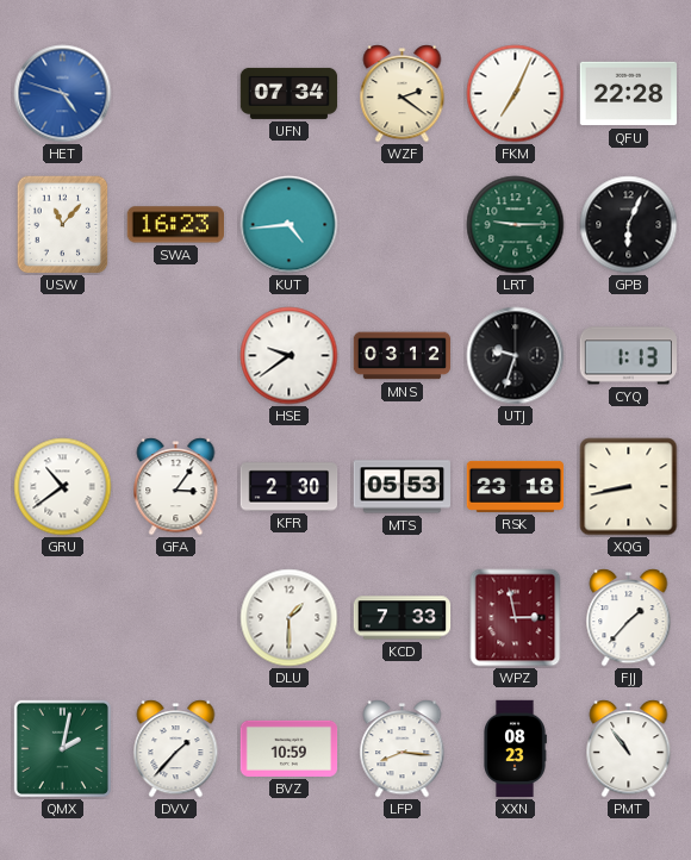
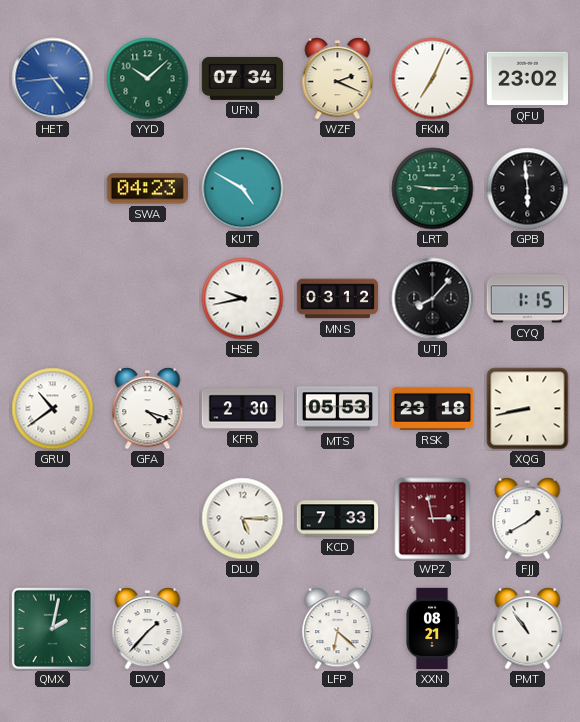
HET: 4:48 -> 4:44 (53, 79)
YYD: none -> 10:08 (148, 79)
WZF: 2:21 -> 2:19 (338, 79)
QFU: 22:28 -> 23:02 (527, 79)
USW: 11:07 -> none (63, 225)
SWA: 16:23 -> 04:23 (147, 189)
KUT: 4:44 -> 4:50 (243, 189)
GPB: 6:04 -> 5:59 (528, 189)
HSE: 9:39 -> 9:43 (243, 299)
UTJ: 9:33 -> 8:07 (433, 299)
CYQ: 1:13 -> 1:15 (527, 299)
GFA: 3:06 -> 4:18 (148, 409)
DLU: 1:30 -> 5:15 (243, 519)
FJJ: 1:37 -> 1:40 (528, 519)
BVZ: 10:59 -> none (290, 748)
LFP: 8:16 -> 6:22 (338, 629)
XXN: 08:23 -> 08:21 (432, 629)
